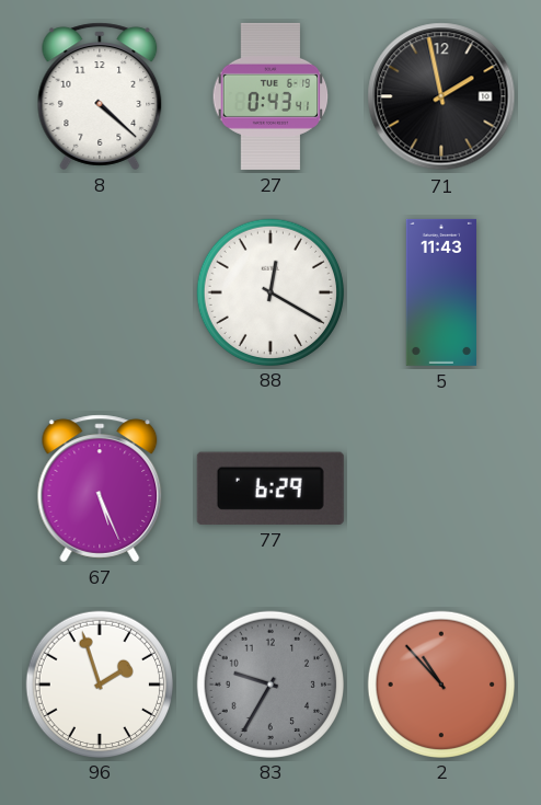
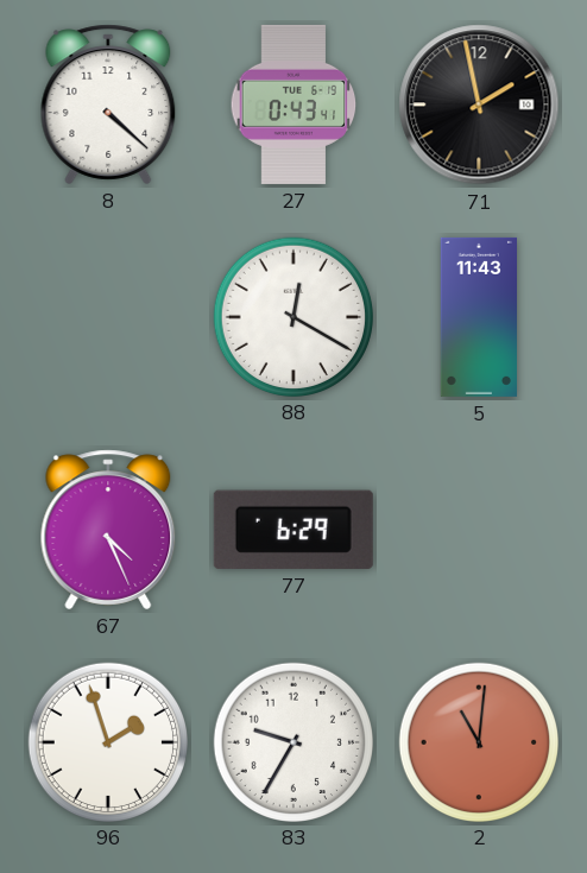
67: 5:26 -> 4:26 (108, 530)
83 dial: grey -> white (292, 741)
2: 10:53 -> 11:01 (478, 741)
